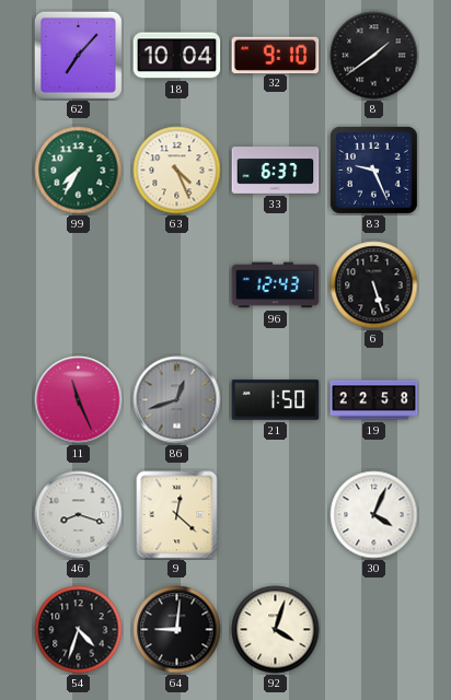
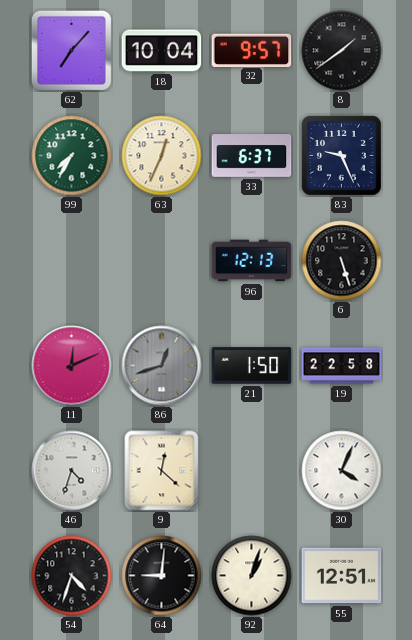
32: 9:10 -> 9:57 (252, 50)
63: 4:26 -> 12:34 (162, 156)
96: 12:43 -> 12:13 (252, 261)
11: 11:26 -> 12:11 (72, 366)
46: 8:18 -> 4:33 (72, 471)
92: 4:03 -> 1:03 (252, 576)
55: none -> 12:51 (342, 576)
